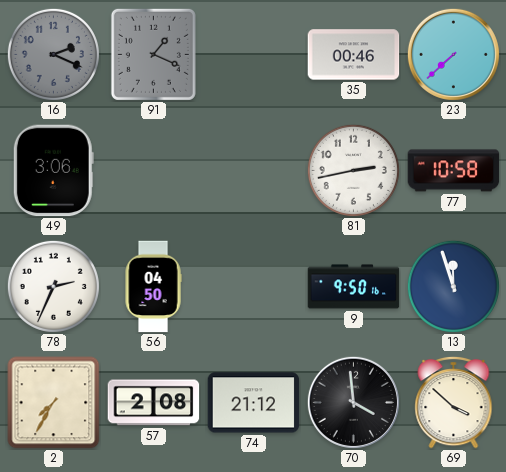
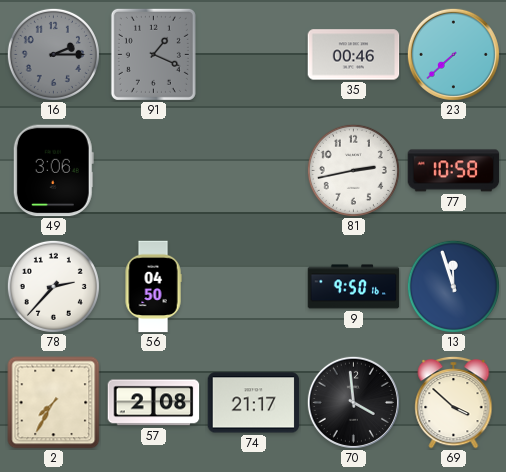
16: 2:19 -> 2:15 (53, 54)
78: 2:34 -> 2:37 (53, 286)
74: 21:12 -> 21:17 (254, 403)
